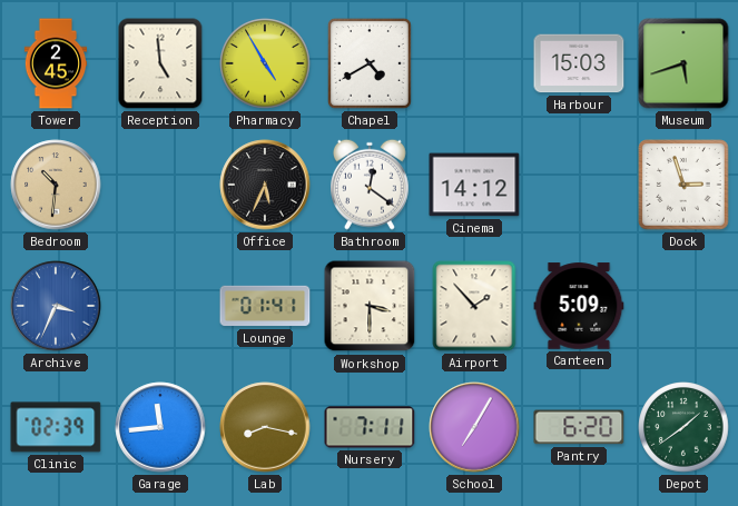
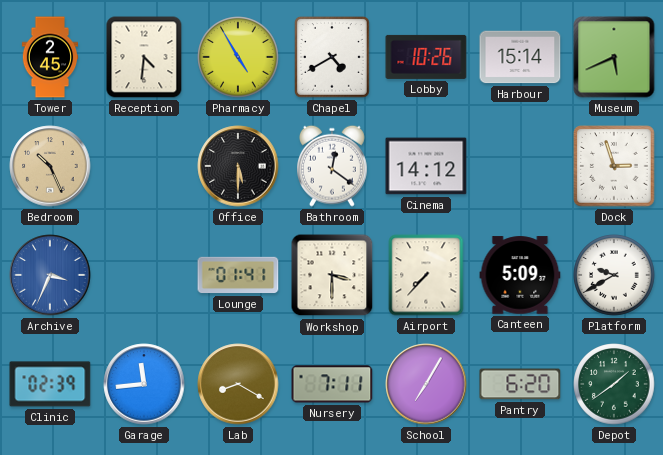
Reception: 4:59 -> 4:31 (144, 57)
Lobby: none -> 10:26 (426, 57)
Harbour: 15:03 -> 15:14 (520, 57)
Museum: 5:42 -> 5:41 (614, 57)
Bedroom: 10:31 -> 10:26 (50, 166)
Office: 5:34 -> 5:30 (238, 166)
Airport: 1:53 -> 7:37 (426, 275)
Platform: none -> 9:40 (614, 275)
Lab: 8:17 -> 8:20 (238, 384)
